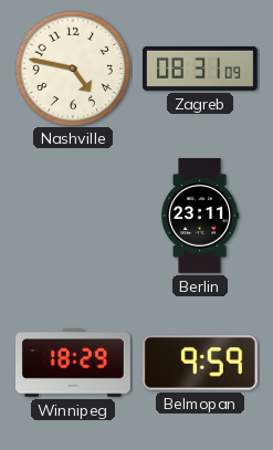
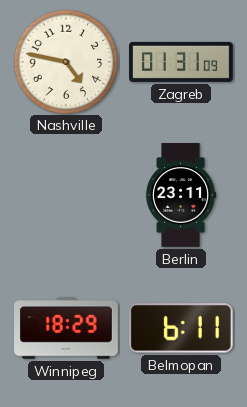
Zagreb: 08:31 -> 01:31 (181, 62)
Belmopan: 9:59 -> 6:11 (181, 328)
